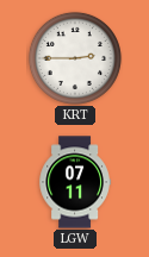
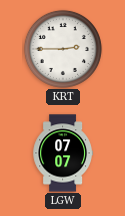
LGW: 07:11 -> 07:07 (63, 153)
